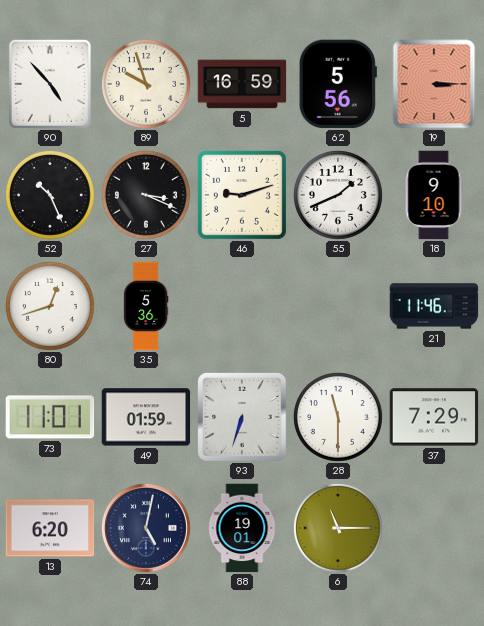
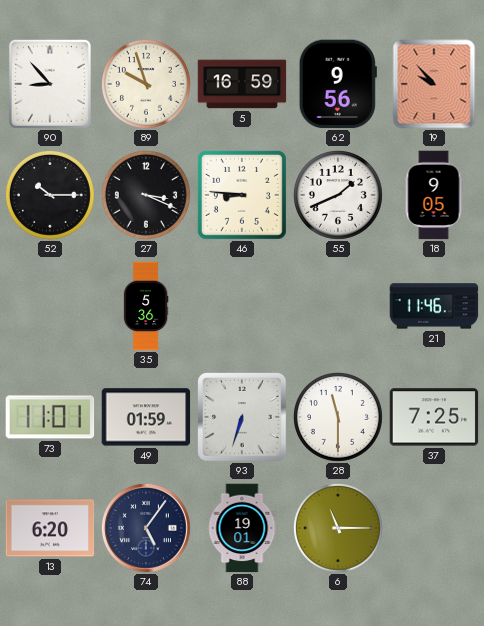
90: 4:53 -> 8:53 (50, 84)
62: 5:56 -> 9:56 (338, 84)
19: 3:15 -> 9:53 (434, 84)
52: 10:26 -> 10:15 (50, 195)
46: 9:12 -> 8:46 (242, 195)
18: 9:10 -> 9:05 (434, 195)
80: 12:42 -> none (50, 306)
37: 7:29 -> 7:25 (434, 417)
74: 5:02 -> 5:06 (146, 528)
